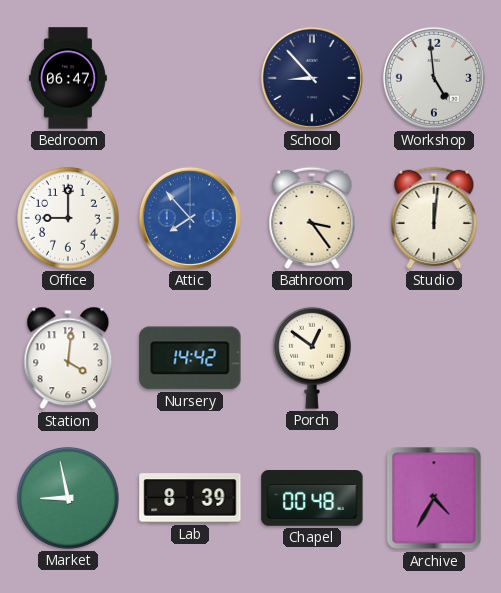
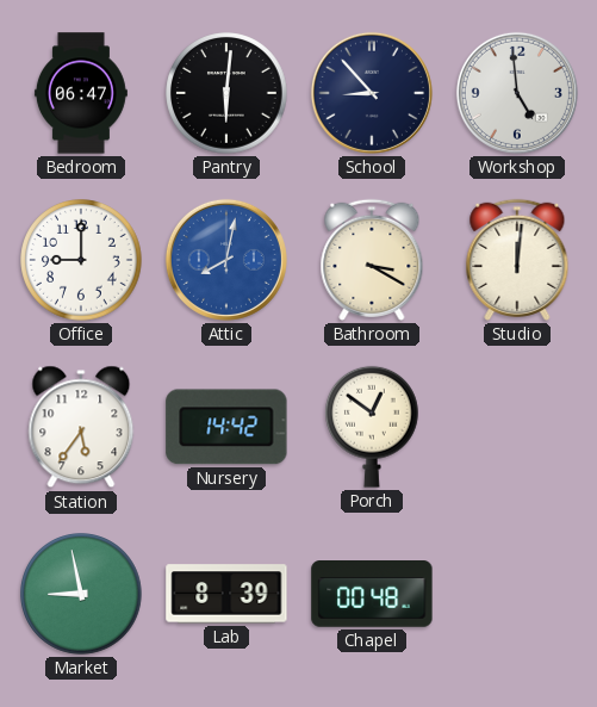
Pantry: none -> 6:01 (226, 93)
Attic: 7:53 -> 8:02 (226, 260)
Bathroom: 3:24 -> 3:20 (372, 260)
Station: 4:01 -> 5:36 (81, 427)
Archive: 4:35 -> none (434, 498)
